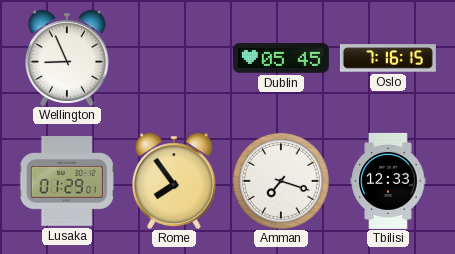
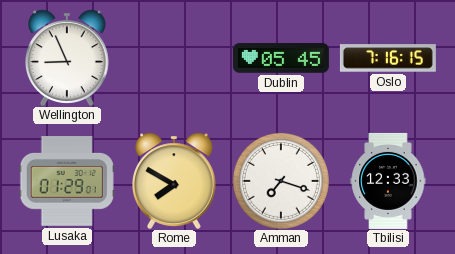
Rome: 7:54 -> 7:50 (175, 181)
